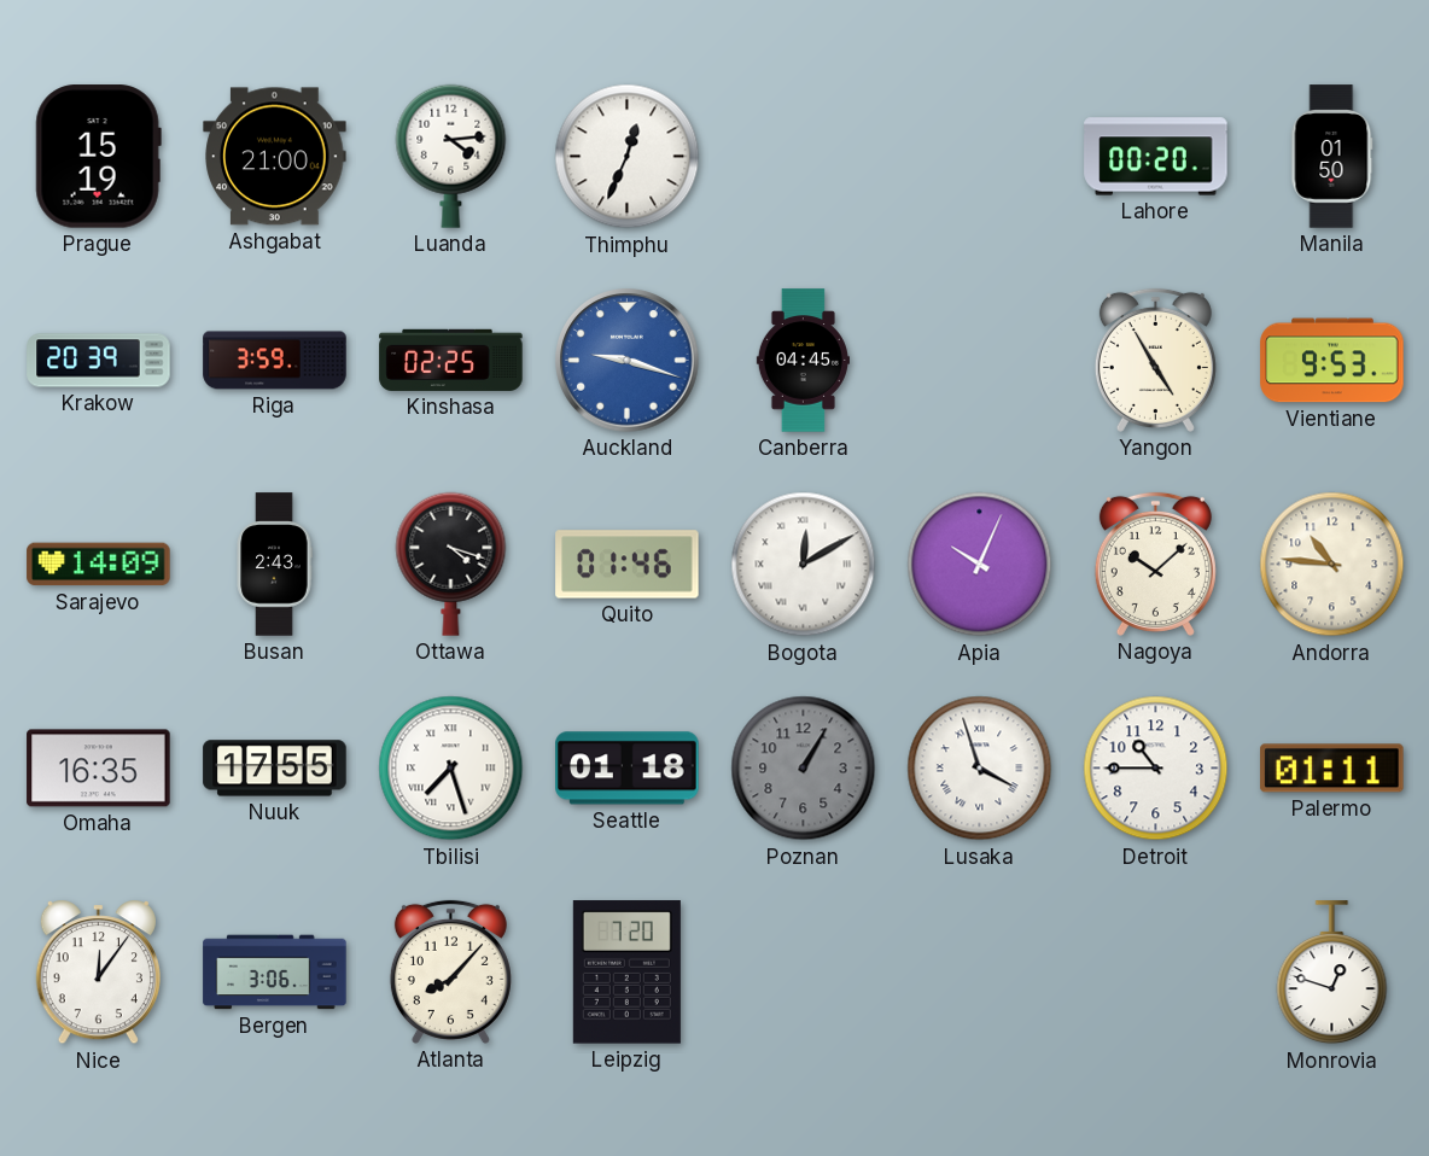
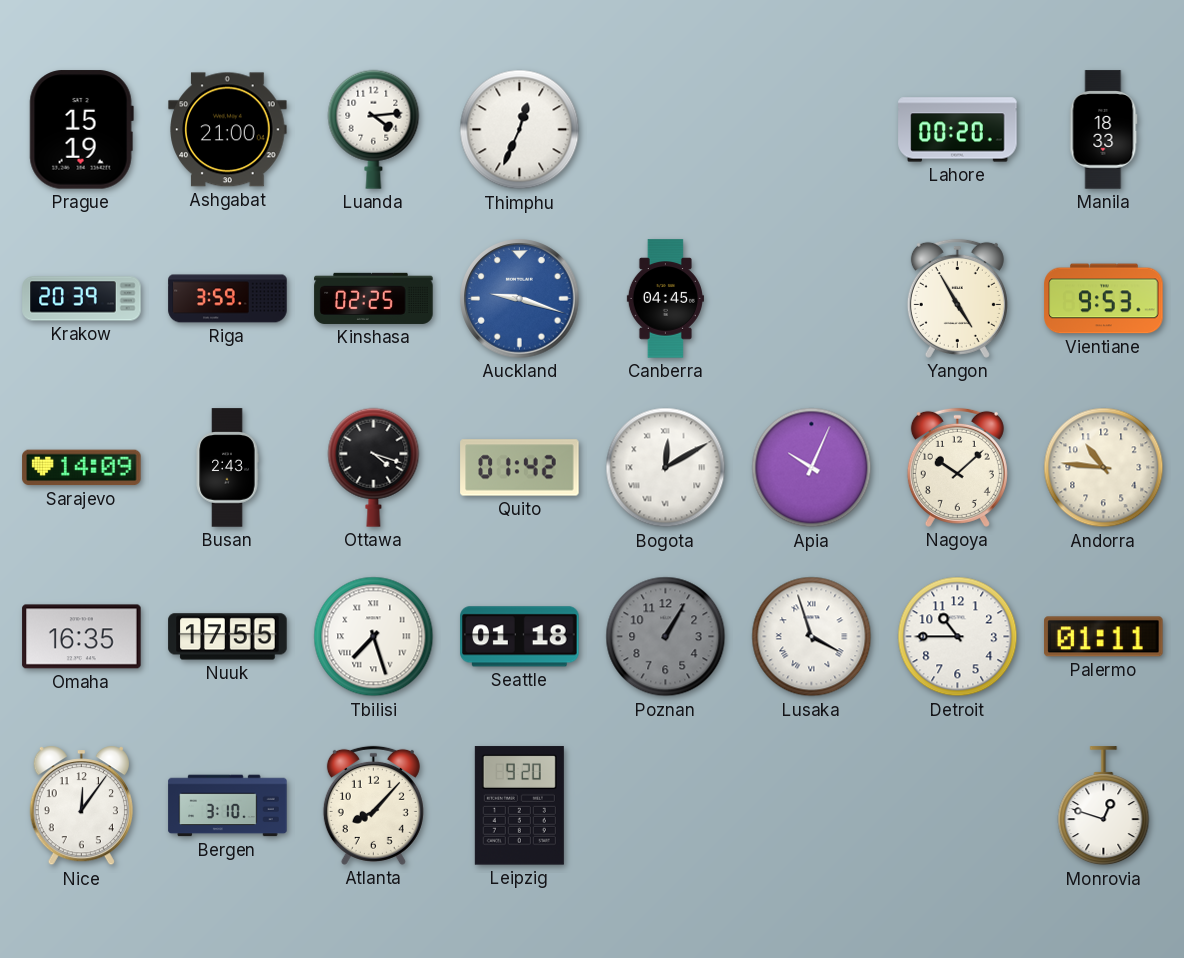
Manila: 01:50 -> 18:33 (1104, 130)
Quito: 01:46 -> 01:42 (520, 468)
Bergen: 3:06 -> 3:10 (228, 806)
Leipzig: 7:20 -> 9:20 (519, 806)
